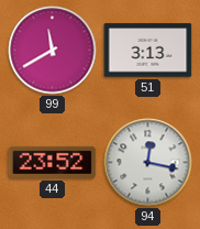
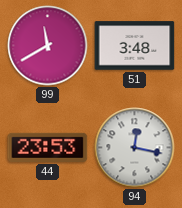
51: 3:13 -> 3:48 (135, 46)
44: 23:52 -> 23:53 (48, 147)
